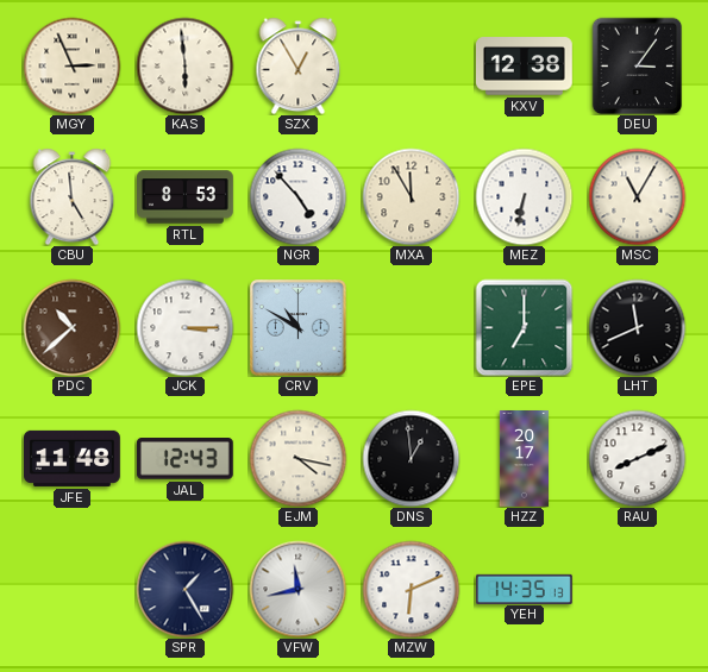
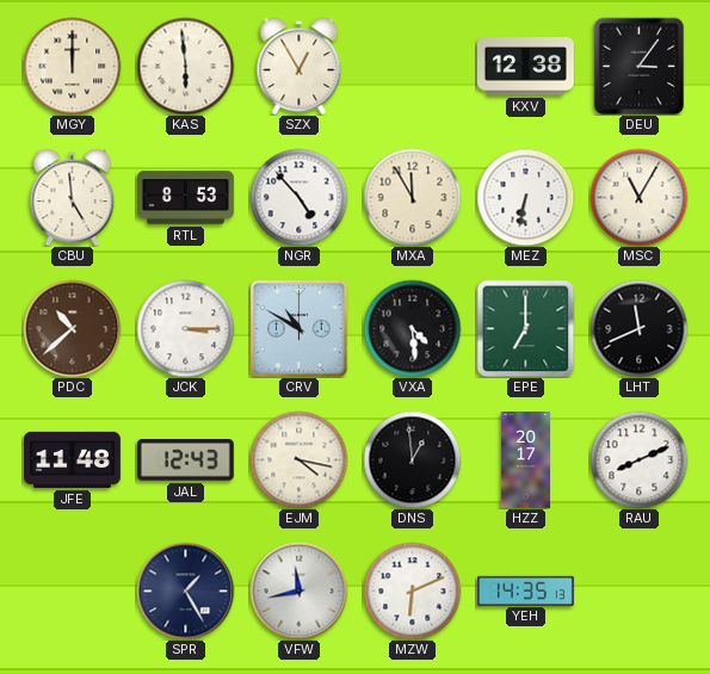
MGY: 2:56 -> 12:00 (72, 66)
VXA: none -> 4:29 (412, 328)
